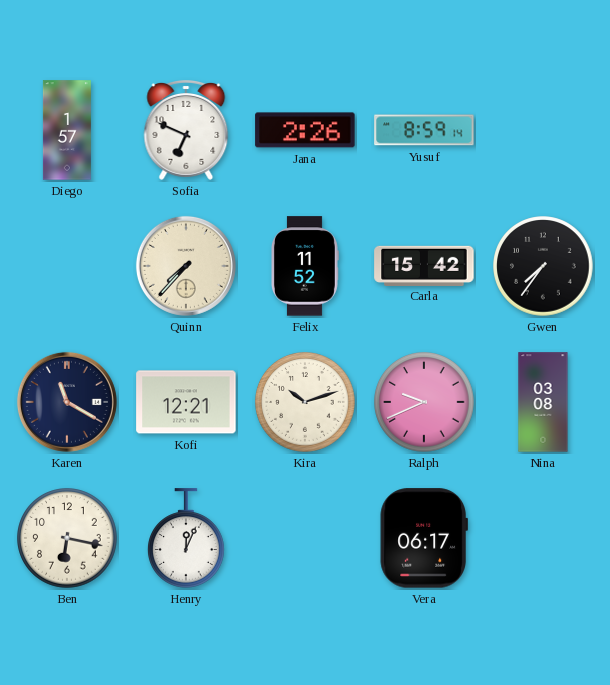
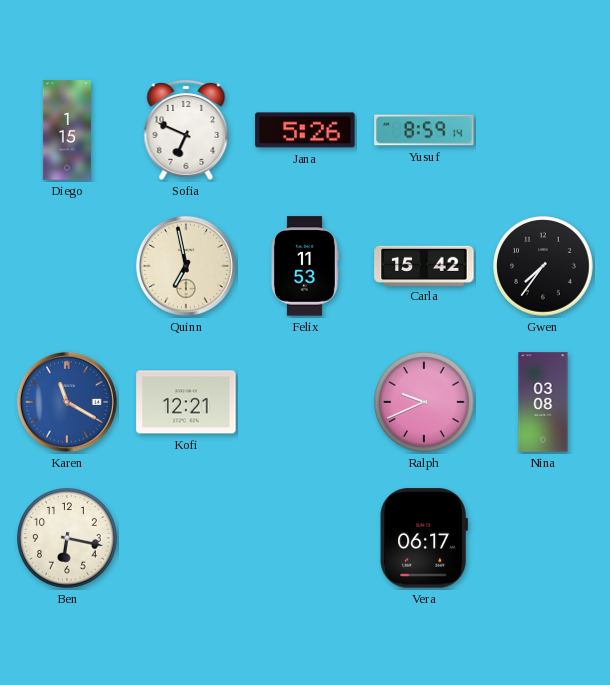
Diego: 1:57 -> 1:15 (67, 130)
Jana: 2:26 -> 5:26 (305, 130)
Quinn: 7:37 -> 6:58 (186, 266)
Felix: 11:52 -> 11:53 (305, 266)
Karen dial: navy -> blue (67, 402)
Kira: 10:12 -> none (305, 402)
Henry: 12:04 -> none (187, 538)
